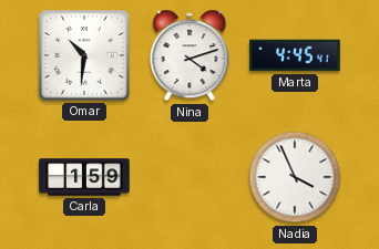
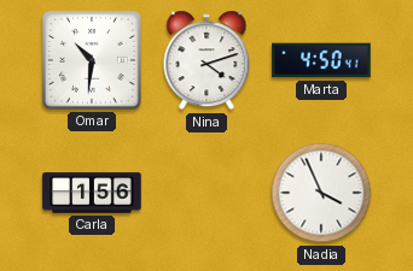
Marta: 4:45 -> 4:50 (321, 60)
Carla: 1:59 -> 1:56 (92, 193)
